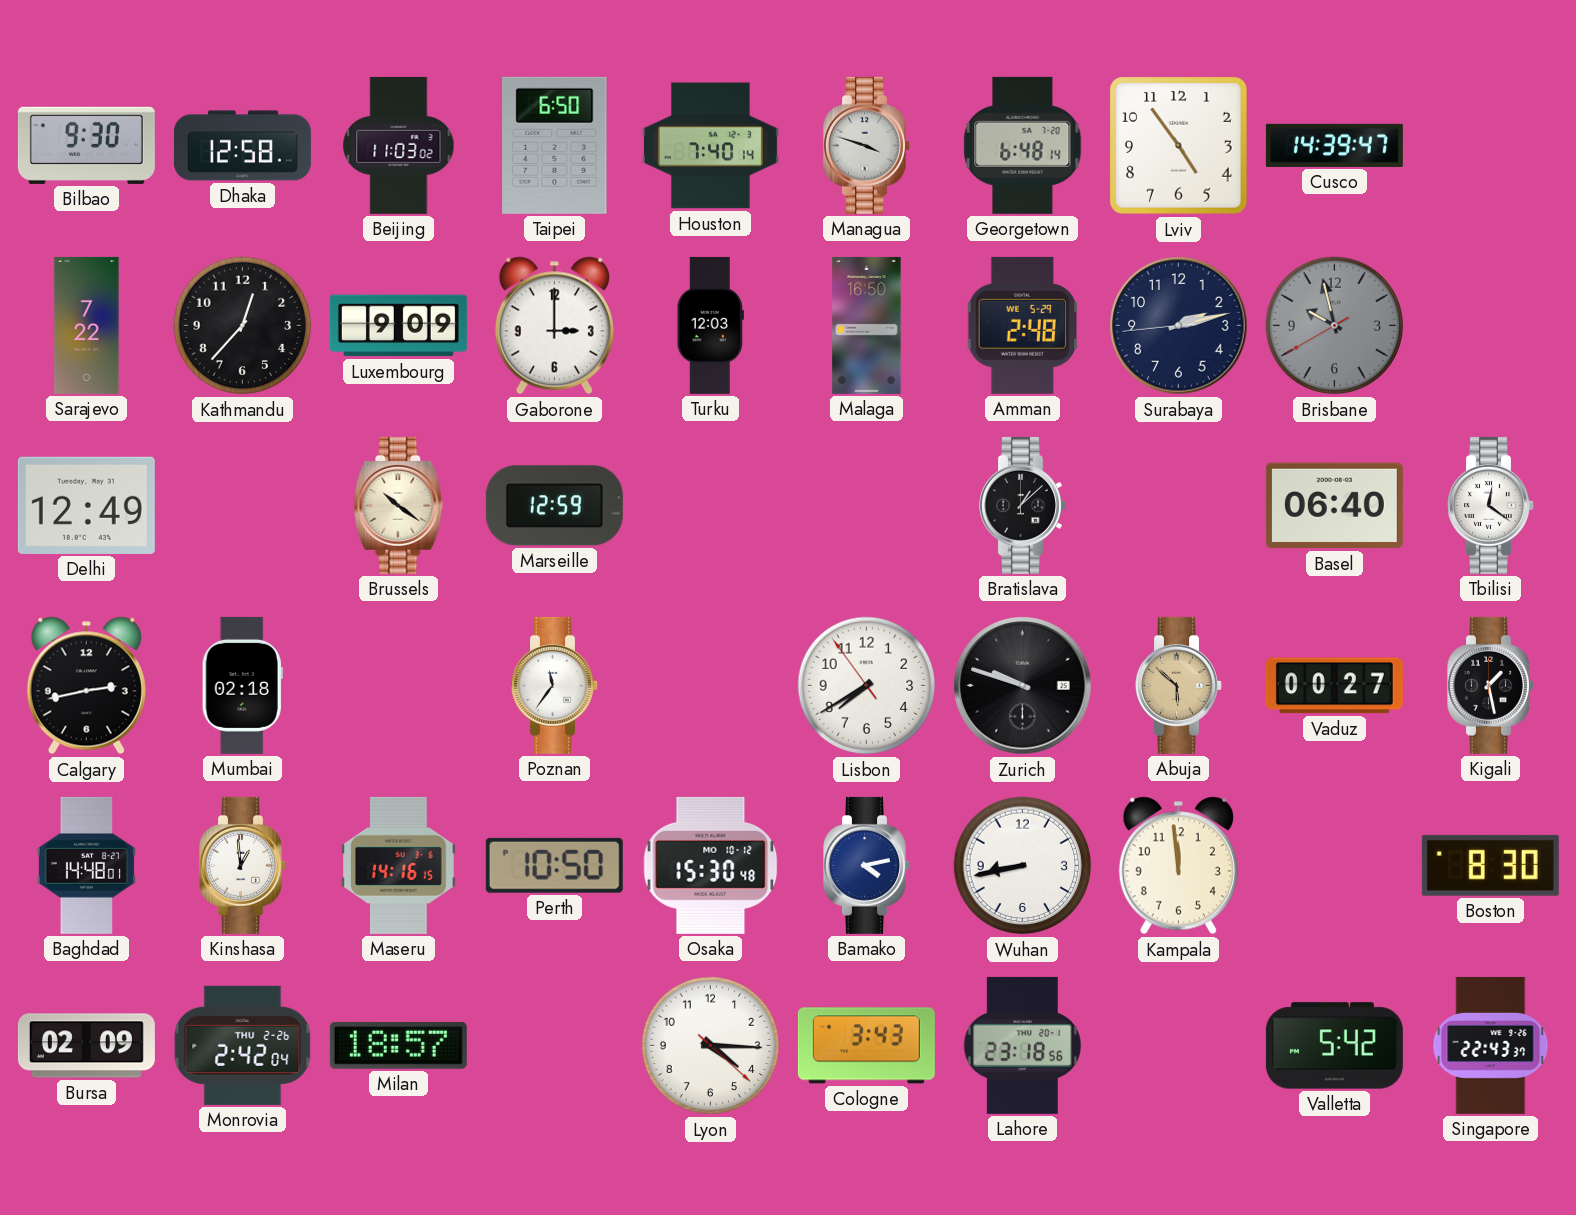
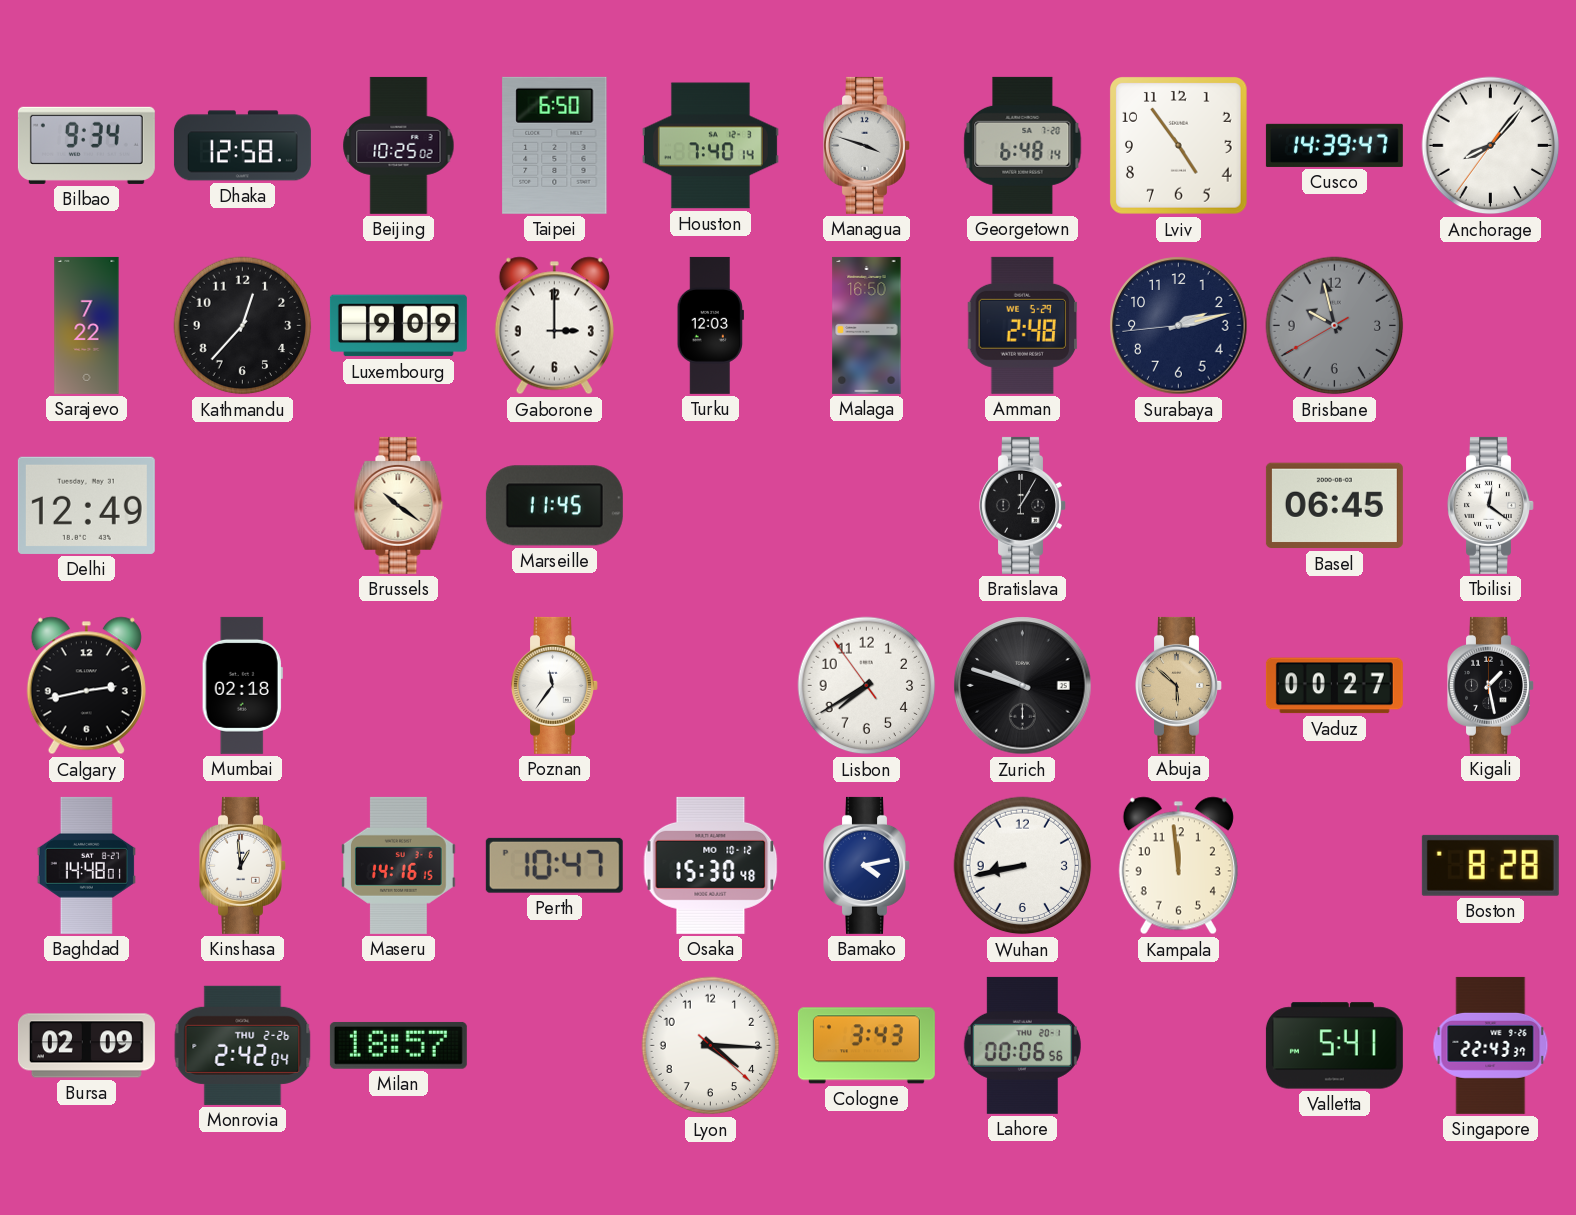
Bilbao: 9:30 -> 9:34 (86, 145)
Beijing: 11:03 -> 10:25 (399, 145)
Anchorage: none -> 8:06 (1491, 146)
Marseille: 12:59 -> 11:45 (554, 506)
Bratislava: 1:08 -> 1:05 (1023, 505)
Basel: 06:40 -> 06:45 (1334, 506)
Perth: 10:50 -> 10:47 (554, 865)
Boston: 8:30 -> 8:28 (1490, 865)
Lahore: 23:18 -> 00:06 (1022, 1045)
Valletta: 5:42 -> 5:41 (1334, 1046)
